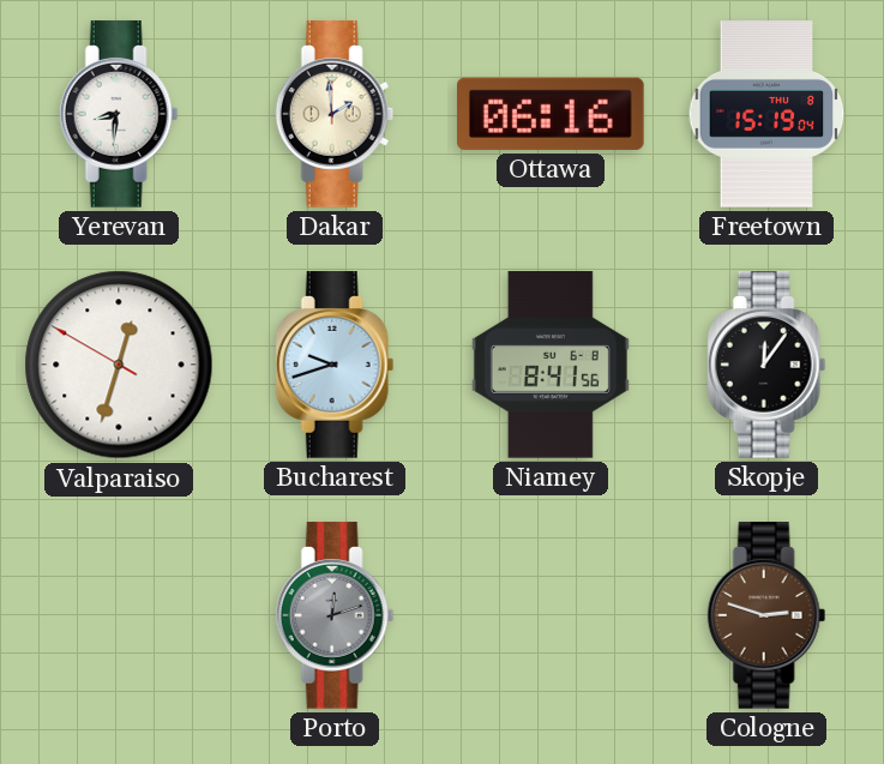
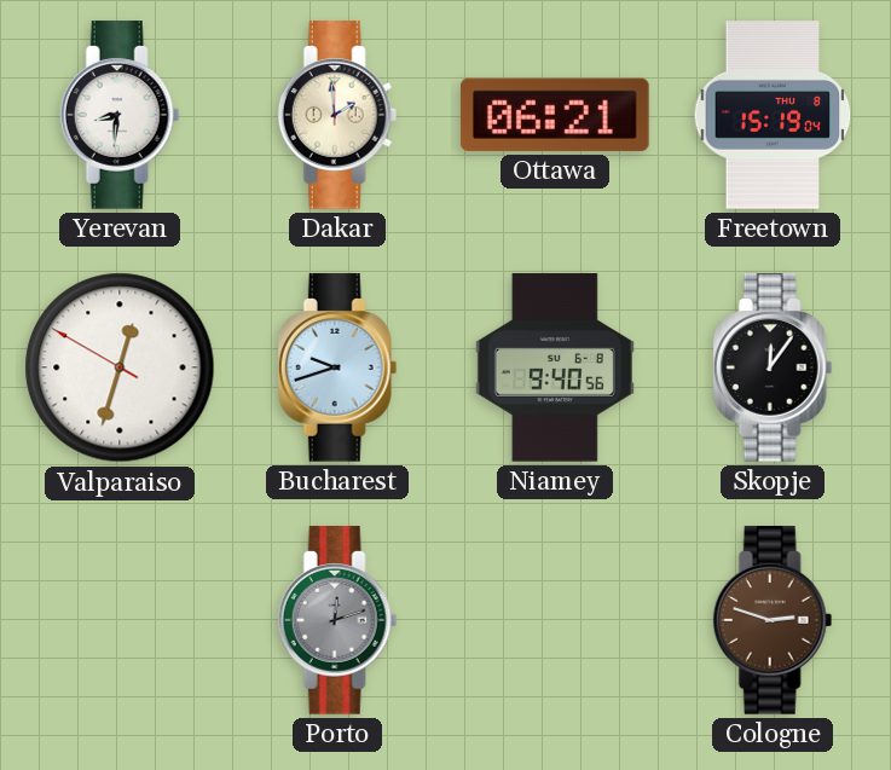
Ottawa: 06:16 -> 06:21 (555, 115)
Niamey: 8:41 -> 9:40 (555, 367)
